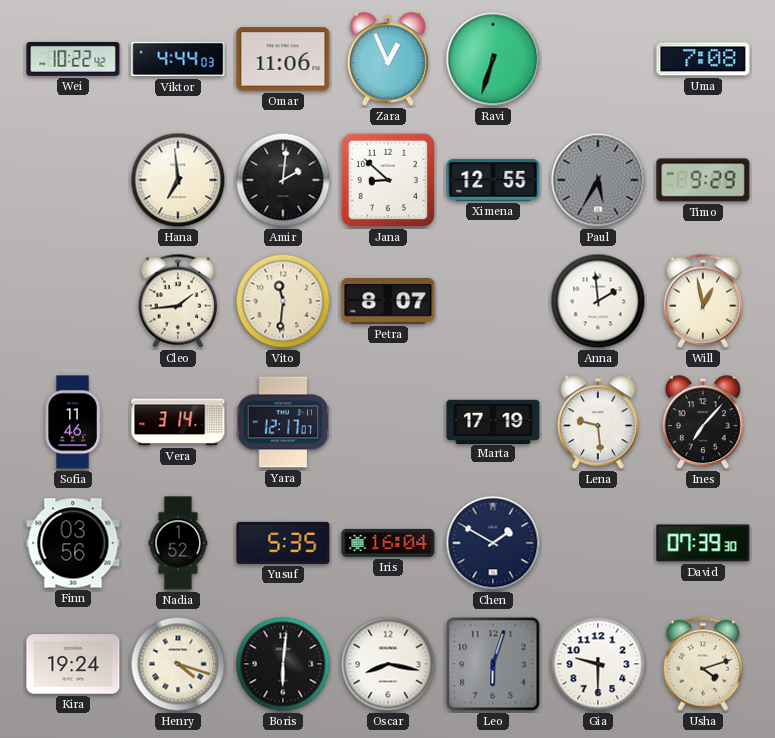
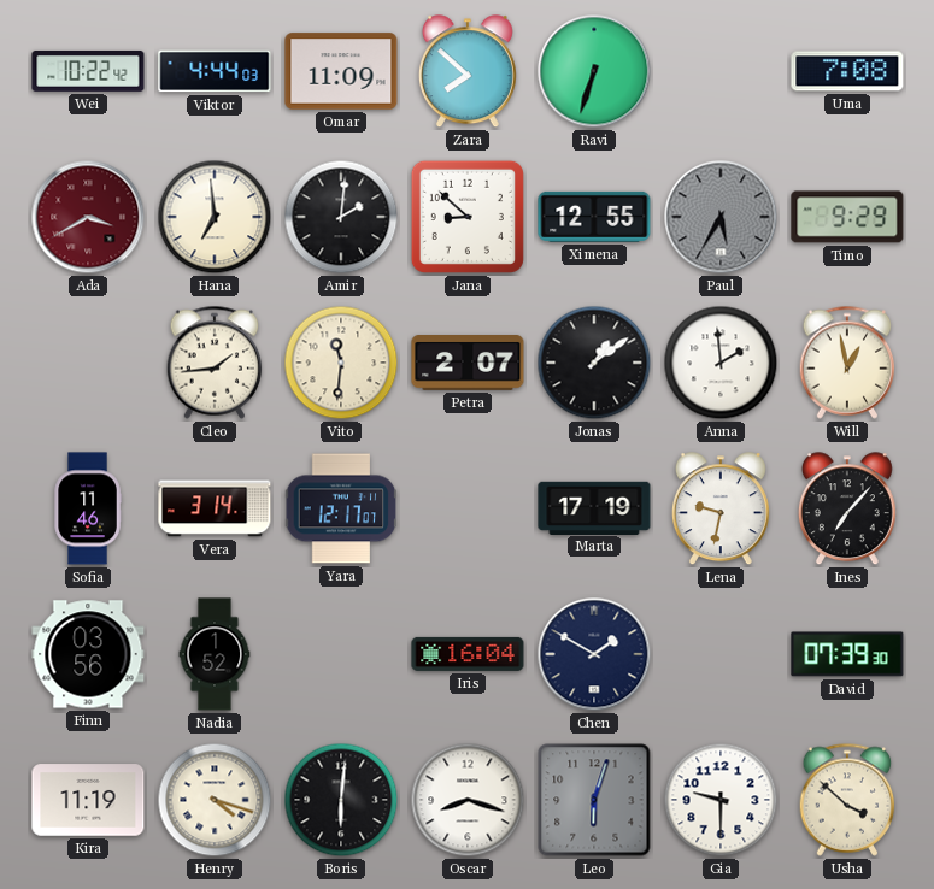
Omar: 11:06 -> 11:09 (341, 71)
Zara: 12:56 -> 7:52 (468, 72)
Ada: none -> 3:40 (88, 217)
Petra: 8:07 -> 2:07 (468, 364)
Jonas: none -> 1:09 (594, 363)
Lena: 9:29 -> 9:32 (721, 510)
Yusuf: 5:35 -> none (283, 543)
Kira: 19:24 -> 11:19 (88, 800)
Oscar: 8:17 -> 8:18 (468, 800)
Usha: 4:12 -> 3:52 (847, 800)
